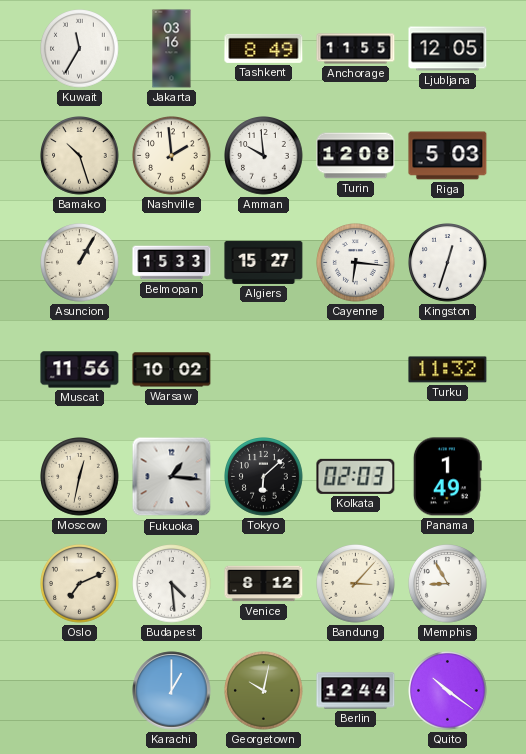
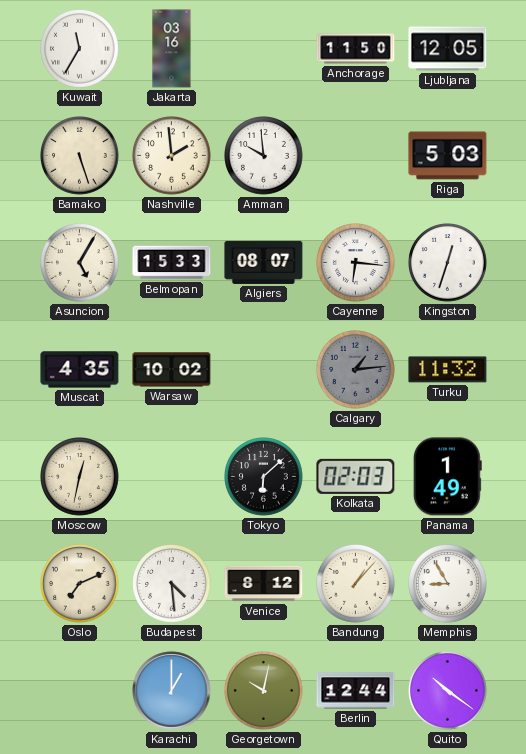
Tashkent: 8:49 -> none (264, 48)
Anchorage: 11:55 -> 11:50 (356, 49)
Bamako: 10:27 -> 5:27 (80, 156)
Turin: 12:08 -> none (356, 156)
Asuncion: 1:05 -> 5:05 (80, 263)
Algiers: 15:27 -> 08:07 (264, 262)
Muscat: 11:56 -> 4:35 (80, 370)
Calgary: none -> 1:14 (356, 370)
Fukuoka: 1:16 -> none (172, 477)
Bandung: 3:07 -> 1:07 (356, 584)
